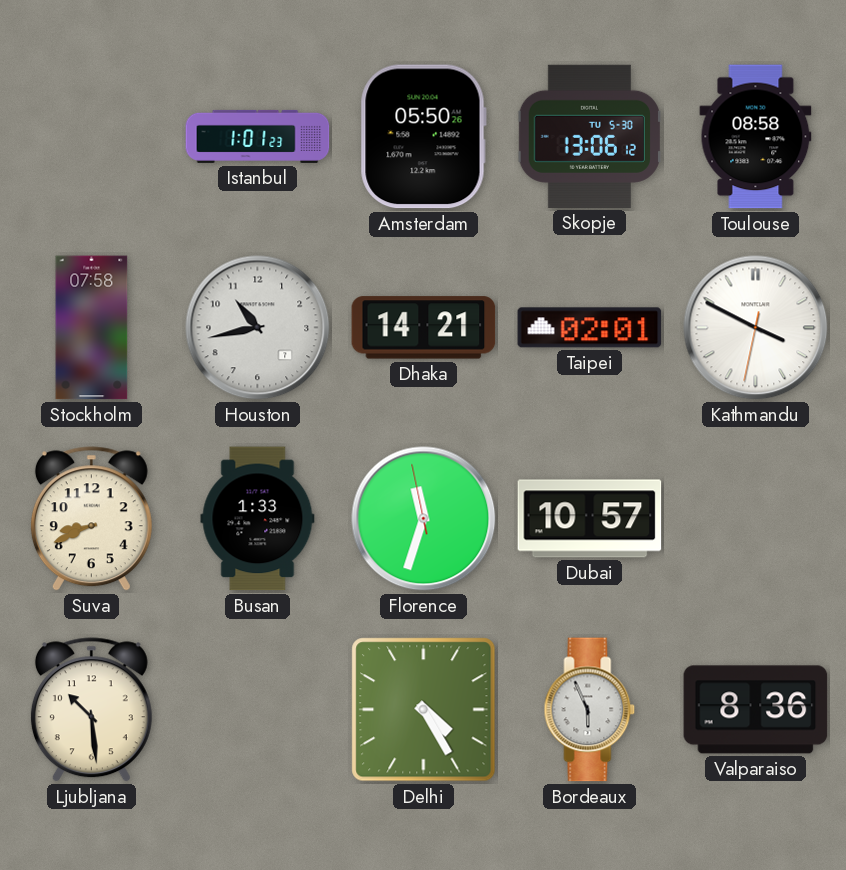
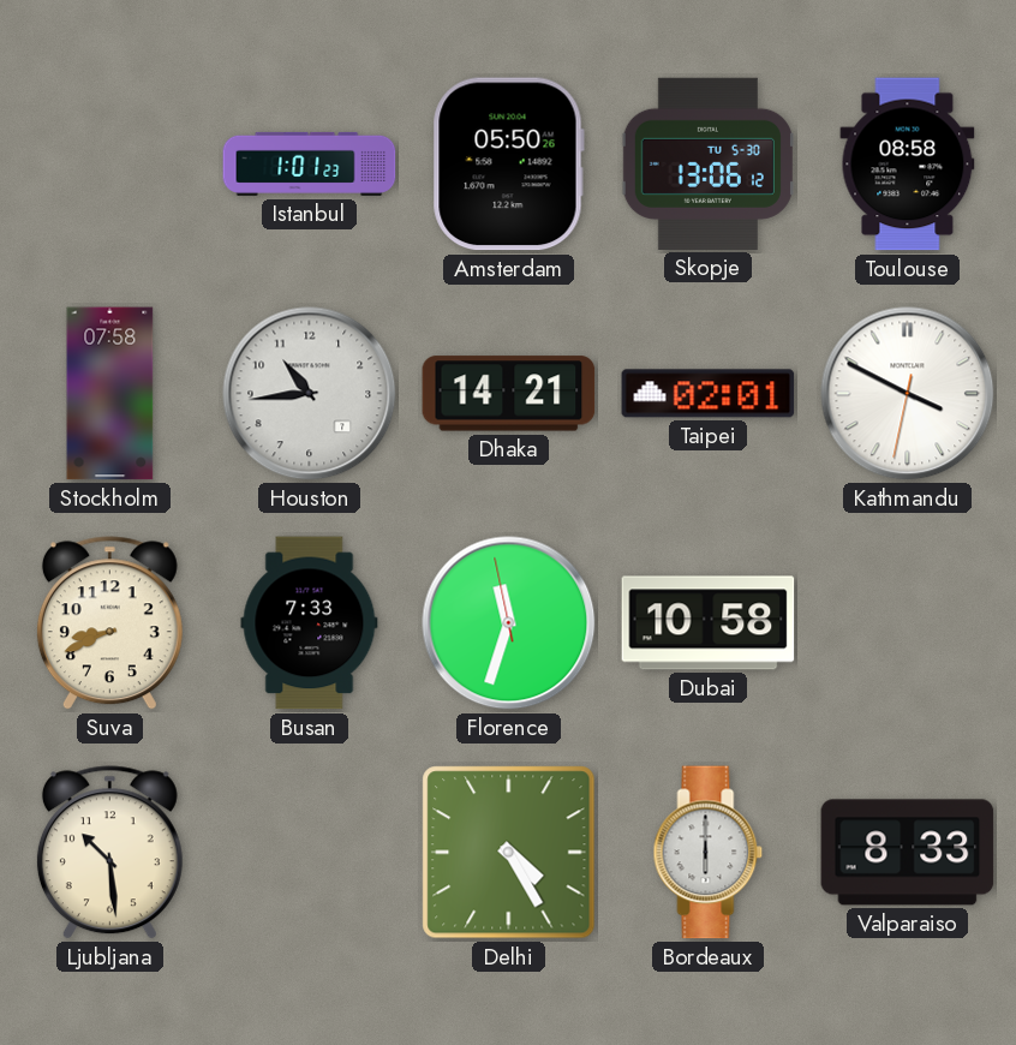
Houston: 10:43 -> 10:44 (310, 394)
Busan: 1:33 -> 7:33 (310, 623)
Dubai: 10:57 -> 10:58 (709, 623)
Bordeaux: 5:56 -> 6:00 (709, 853)
Valparaiso: 8:36 -> 8:33 (908, 853)
